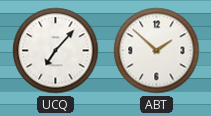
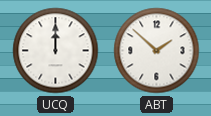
UCQ: 7:07 -> 12:00 (56, 51)
